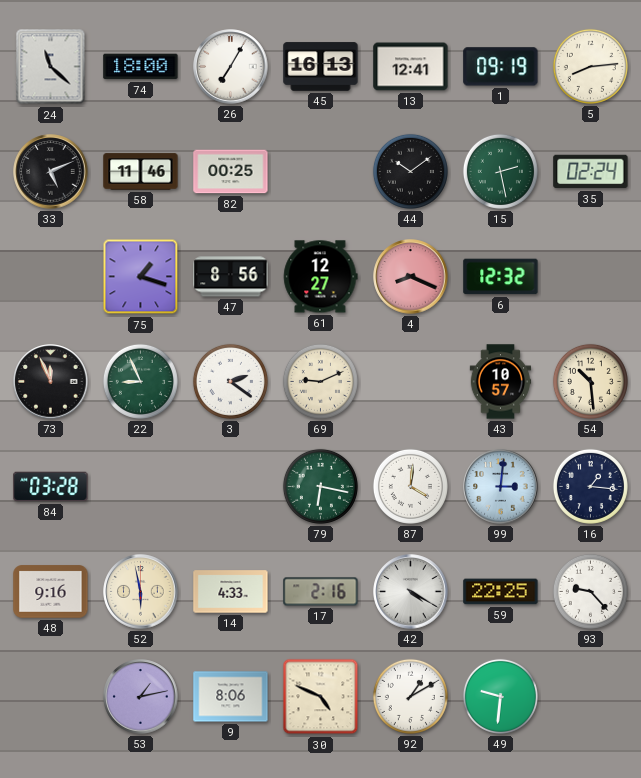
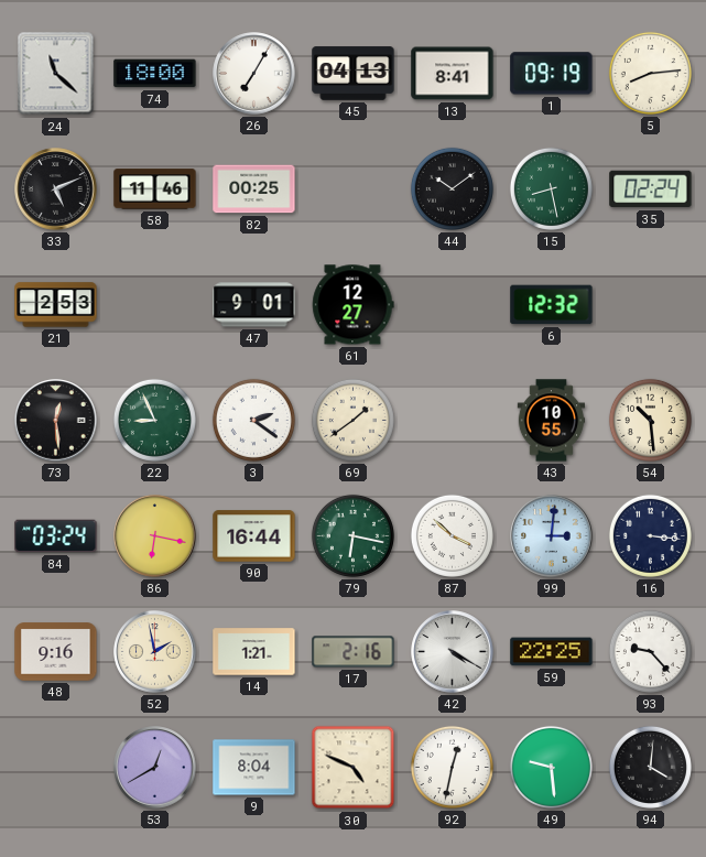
45: 16:13 -> 04:13 (354, 74)
13: 12:41 -> 8:41 (453, 74)
15: 2:28 -> 8:28 (551, 188)
21: none -> 2:53 (56, 305)
75: 1:18 -> none (141, 277)
47: 8:56 -> 9:01 (254, 305)
4: 8:19 -> none (411, 277)
73: 11:56 -> 12:29 (56, 421)
69: 9:11 -> 1:39 (352, 420)
43: 10:57 -> 10:55 (552, 421)
84: 03:28 -> 03:24 (56, 536)
86: none -> 6:17 (155, 536)
90: none -> 16:44 (254, 536)
87: 4:01 -> 3:52 (452, 535)
16: 1:16 -> 3:16 (650, 535)
52: 5:58 -> 1:58 (155, 652)
14: 4:33 -> 1:21 (254, 652)
53: 1:13 -> 12:40 (155, 768)
9: 8:06 -> 8:04 (254, 768)
92: 1:10 -> 12:32 (452, 767)
49: 9:31 -> 9:29 (551, 767)
94: none -> 4:01 (650, 767)
